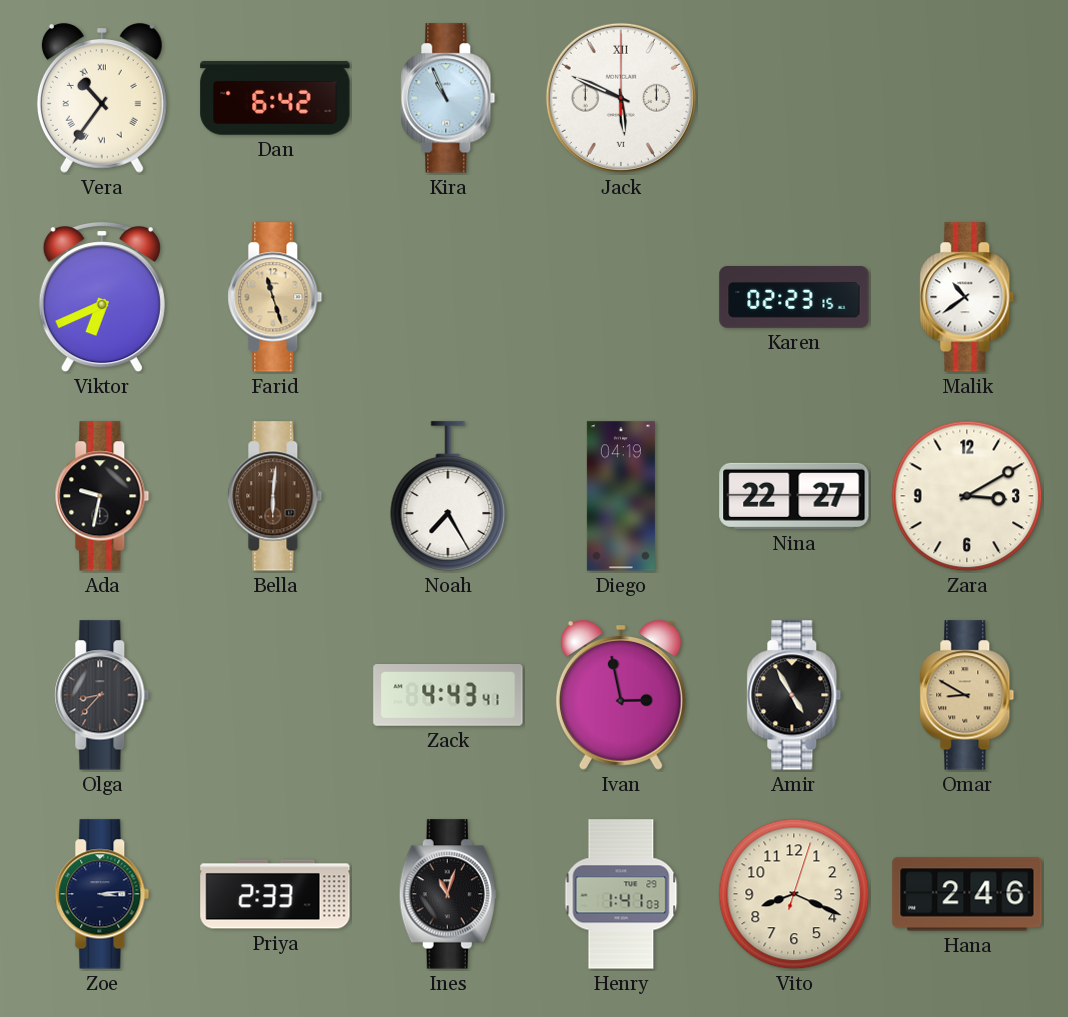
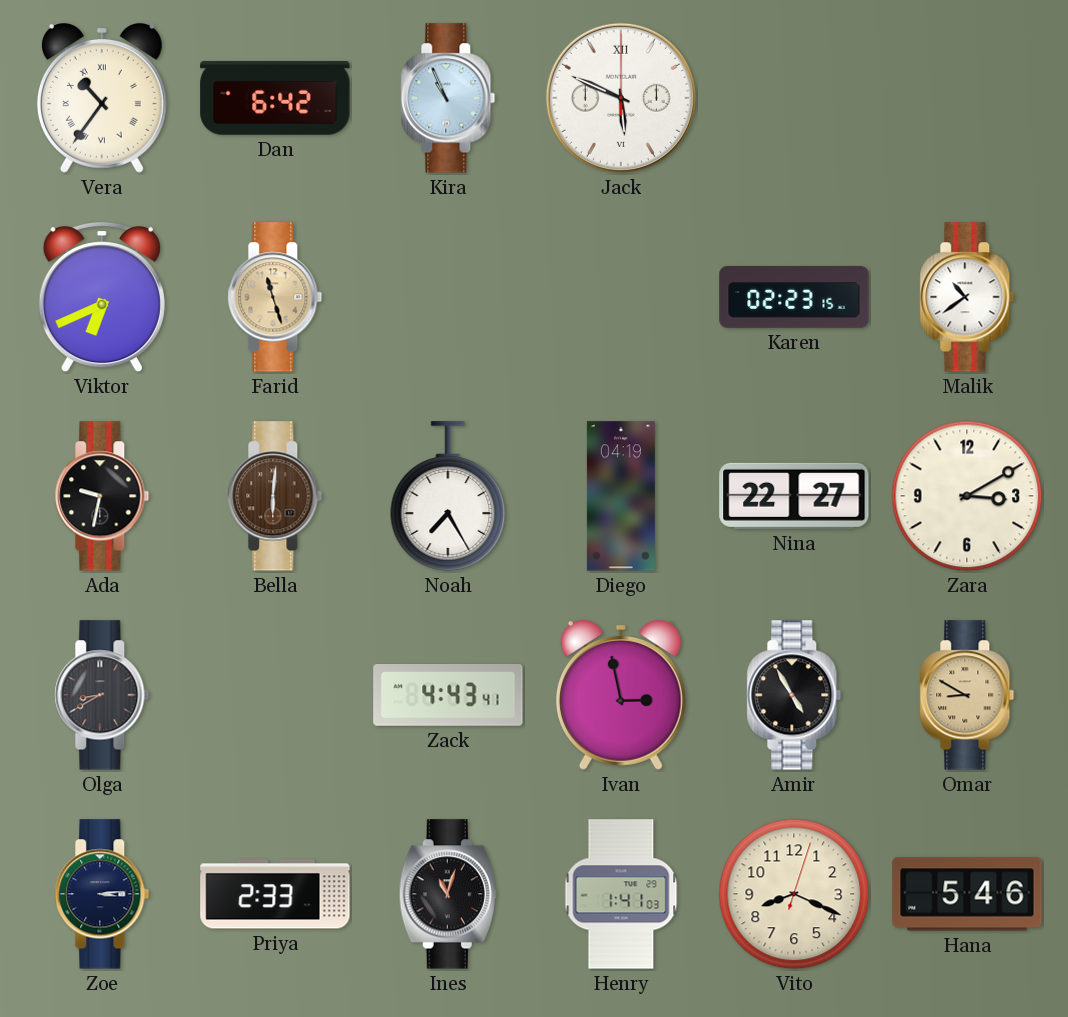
Olga: 8:37 -> 8:40 (102, 695)
Hana: 2:46 -> 5:46 (967, 894)
